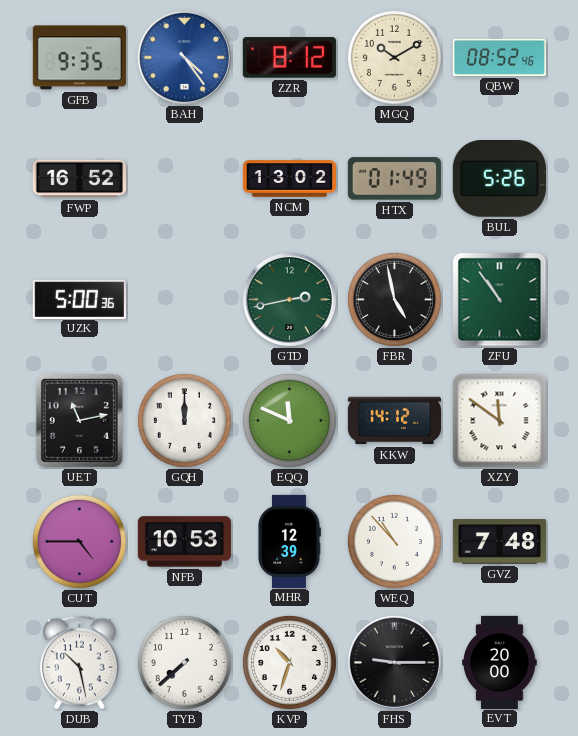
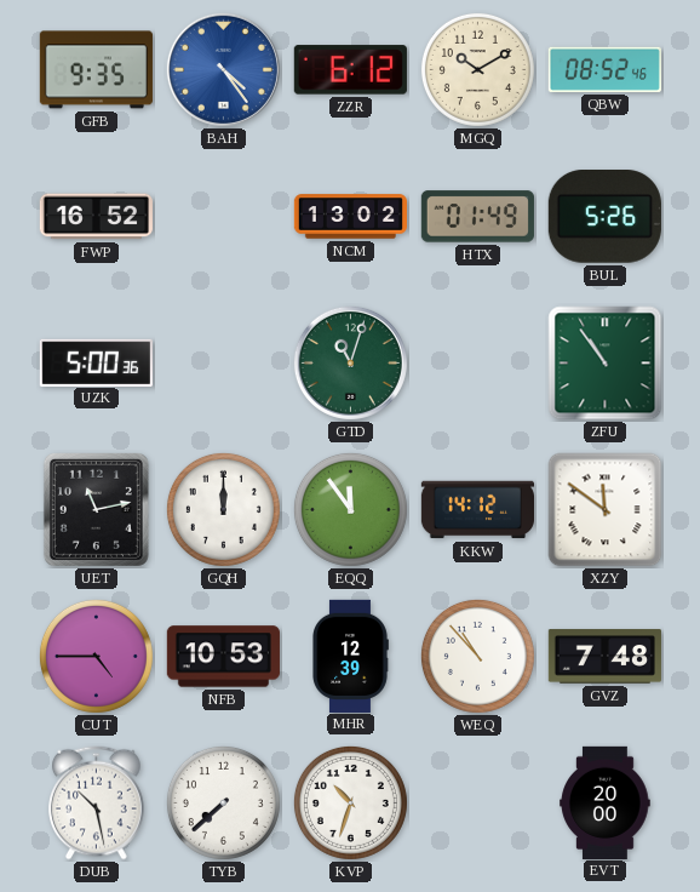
ZZR: 8:12 -> 6:12 (350, 70)
GTD: 2:43 -> 11:03 (350, 362)
FBR: 4:58 -> none (394, 299)
EQQ: 11:49 -> 11:54 (350, 509)
FHS: 9:15 -> none (394, 662)
